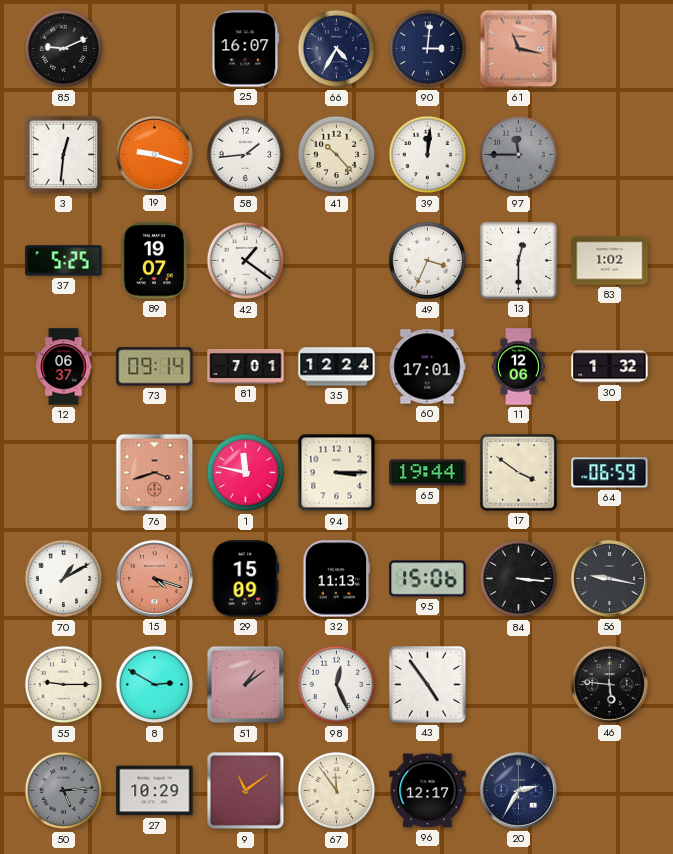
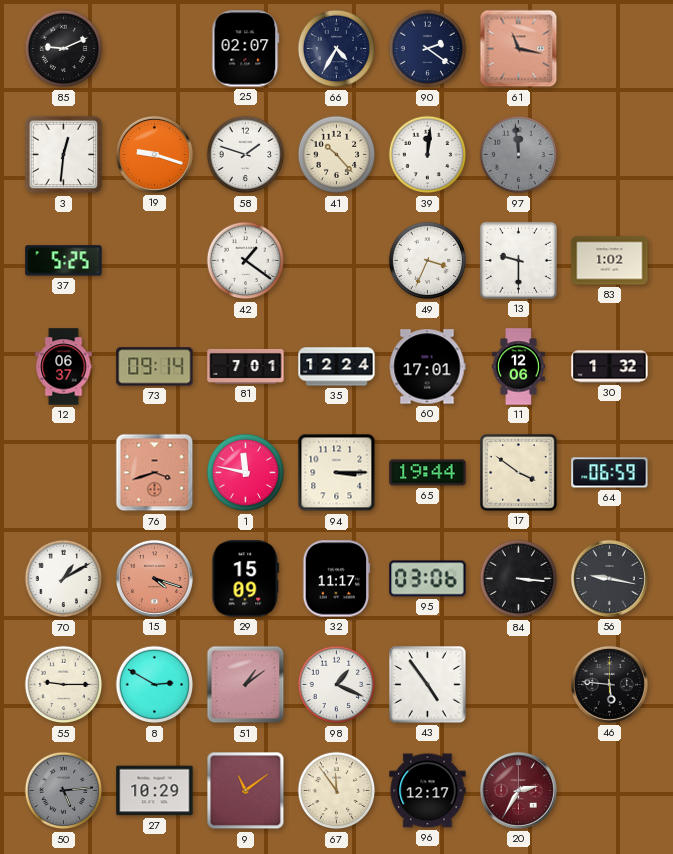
25: 16:07 -> 02:07 (246, 49)
90: 3:01 -> 2:21 (428, 49)
58: 1:44 -> 1:48 (246, 155)
97: 11:45 -> 11:59 (519, 155)
89: 19:07 -> none (154, 261)
13: 12:30 -> 9:30 (518, 260)
32: 11:13 -> 11:17 (336, 579)
95: 15:06 -> 03:06 (428, 579)
98: 12:26 -> 1:19 (337, 685)
20 dial: navy -> burgundy (518, 790)
